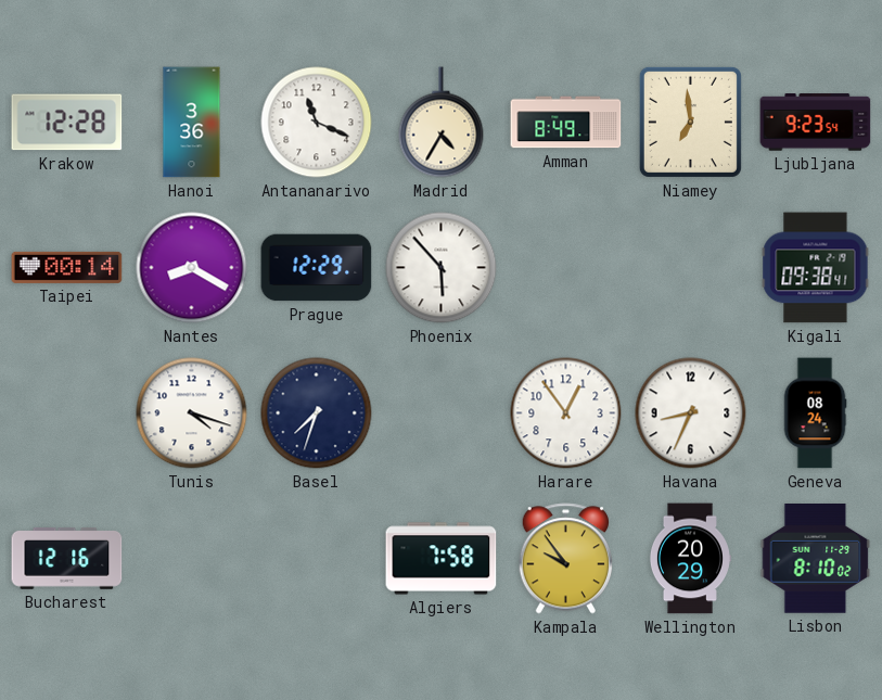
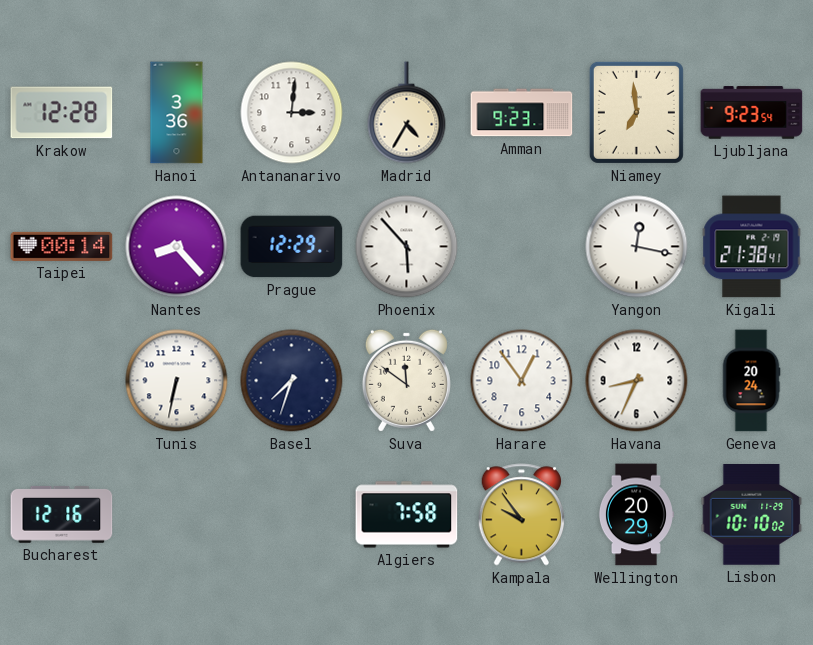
Antananarivo: 11:19 -> 3:01 (292, 113)
Amman: 8:49 -> 9:23 (522, 113)
Nantes: 8:20 -> 8:23 (177, 247)
Yangon: none -> 12:17 (637, 247)
Kigali: 09:38 -> 21:38 (752, 247)
Tunis: 4:18 -> 6:32 (177, 381)
Suva: none -> 11:51 (406, 380)
Geneva: 08:24 -> 20:24 (751, 381)
Lisbon: 8:10 -> 10:10 (752, 515)
